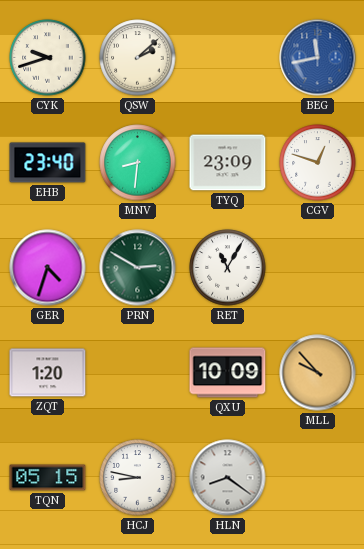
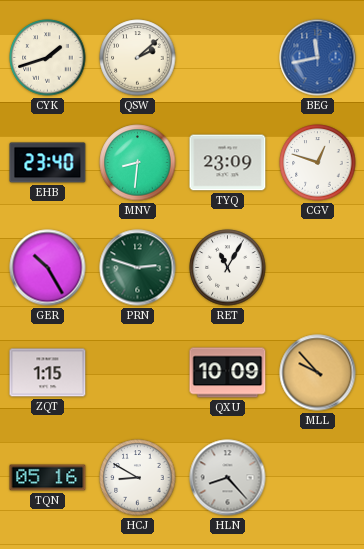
CYK: 9:42 -> 1:42 (48, 58)
GER: 4:33 -> 10:25 (48, 268)
PRN: 2:50 -> 2:48 (138, 268)
ZQT: 1:20 -> 1:15 (48, 373)
TQN: 05:15 -> 05:16 (48, 478)
HCJ: 8:47 -> 8:50 (138, 478)
HLN: 8:21 -> 8:23 (228, 478)
